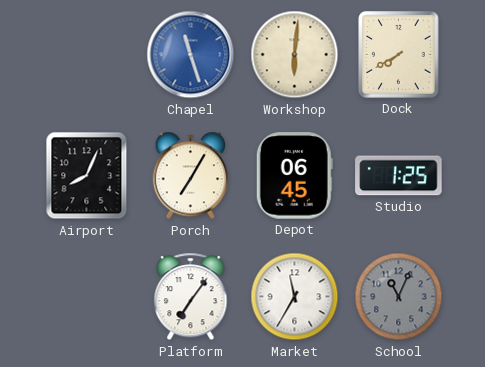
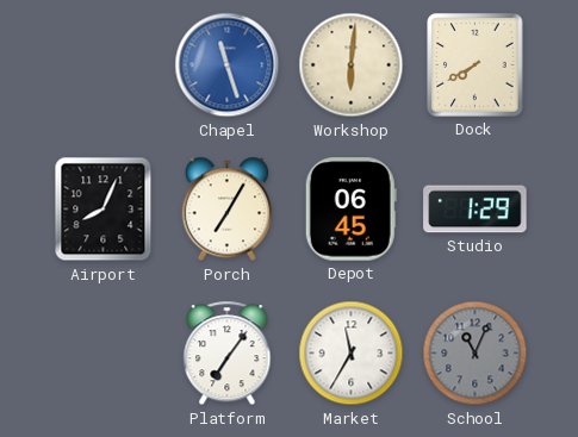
Studio: 1:25 -> 1:29 (476, 210)
